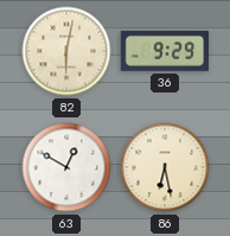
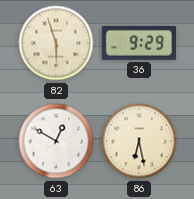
82: 6:02 -> 5:57 (56, 43)
